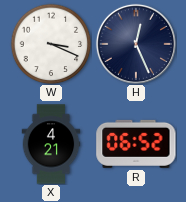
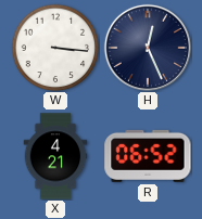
W: 3:19 -> 3:16 (55, 48)
